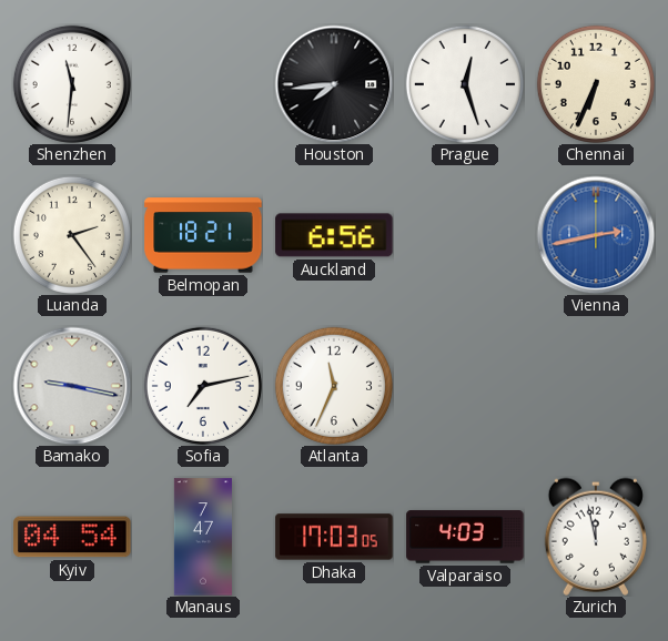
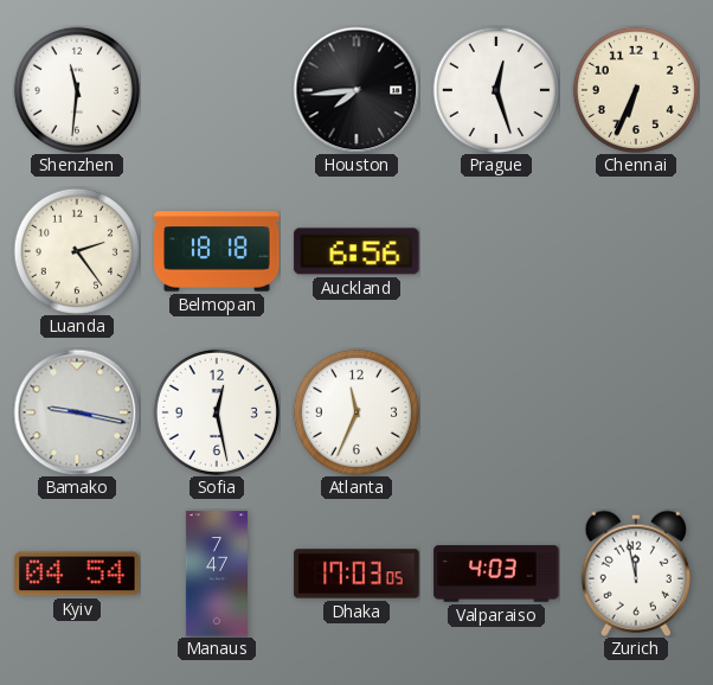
Belmopan: 18:21 -> 18:18 (217, 251)
Vienna: 2:43 -> none (596, 235)
Sofia: 7:13 -> 12:28 (217, 412)
